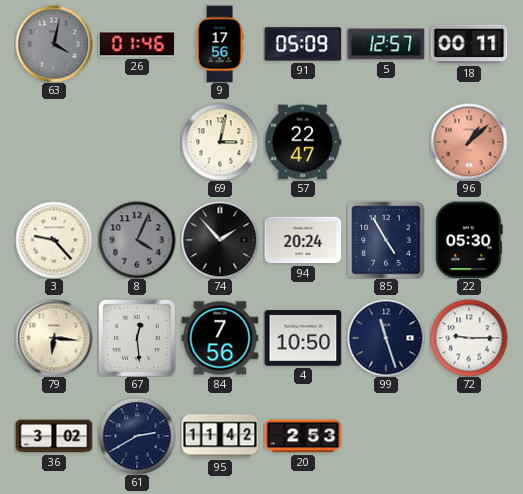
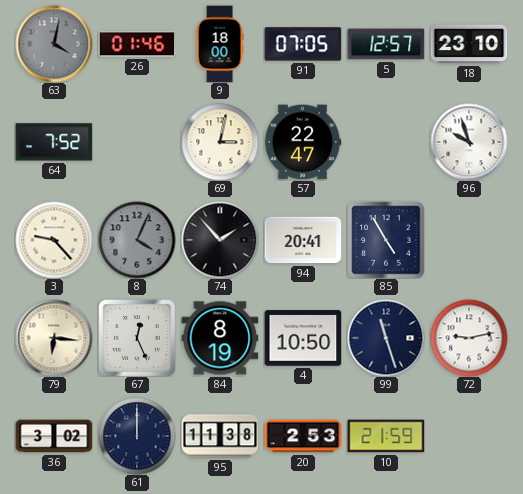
9: 17:56 -> 18:00 (220, 44)
91: 05:09 -> 07:05 (303, 44)
18: 00:11 -> 23:10 (469, 44)
64: none -> 7:52 (54, 142)
96: 1:08 -> 9:57 (469, 142)
96 dial: salmon -> white (469, 142)
94: 20:24 -> 20:41 (303, 240)
22: 05:30 -> none (469, 240)
67: 12:29 -> 12:26 (137, 338)
84: 7:56 -> 8:19 (220, 338)
72: 9:15 -> 9:13 (469, 338)
61: 2:40 -> 12:00 (137, 436)
95: 11:42 -> 11:38 (220, 436)
10: none -> 21:59 (386, 436)
